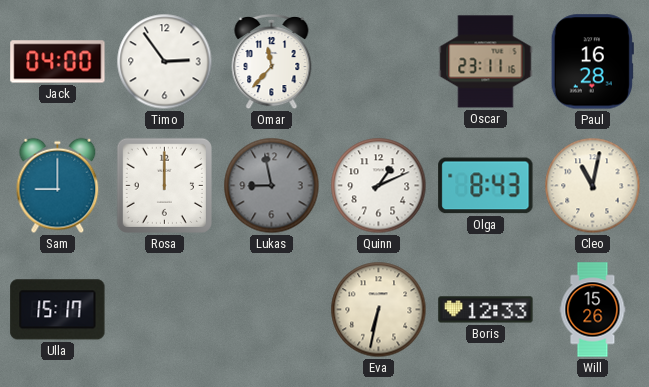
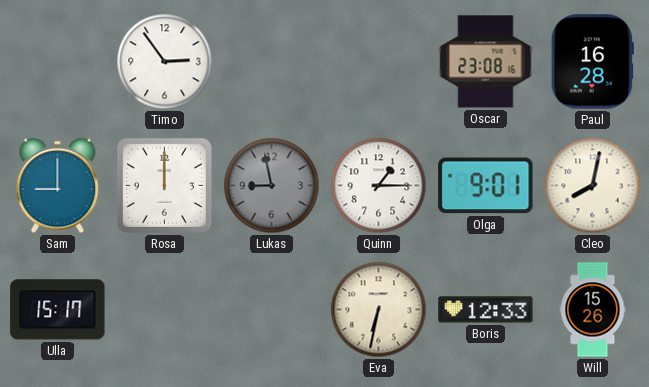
Jack: 04:00 -> none (58, 62)
Omar: 11:37 -> none (272, 62)
Oscar: 23:11 -> 23:08 (486, 62)
Quinn: 1:11 -> 1:15 (379, 186)
Olga: 8:43 -> 9:01 (486, 186)
Cleo: 11:02 -> 8:02 (593, 186)
